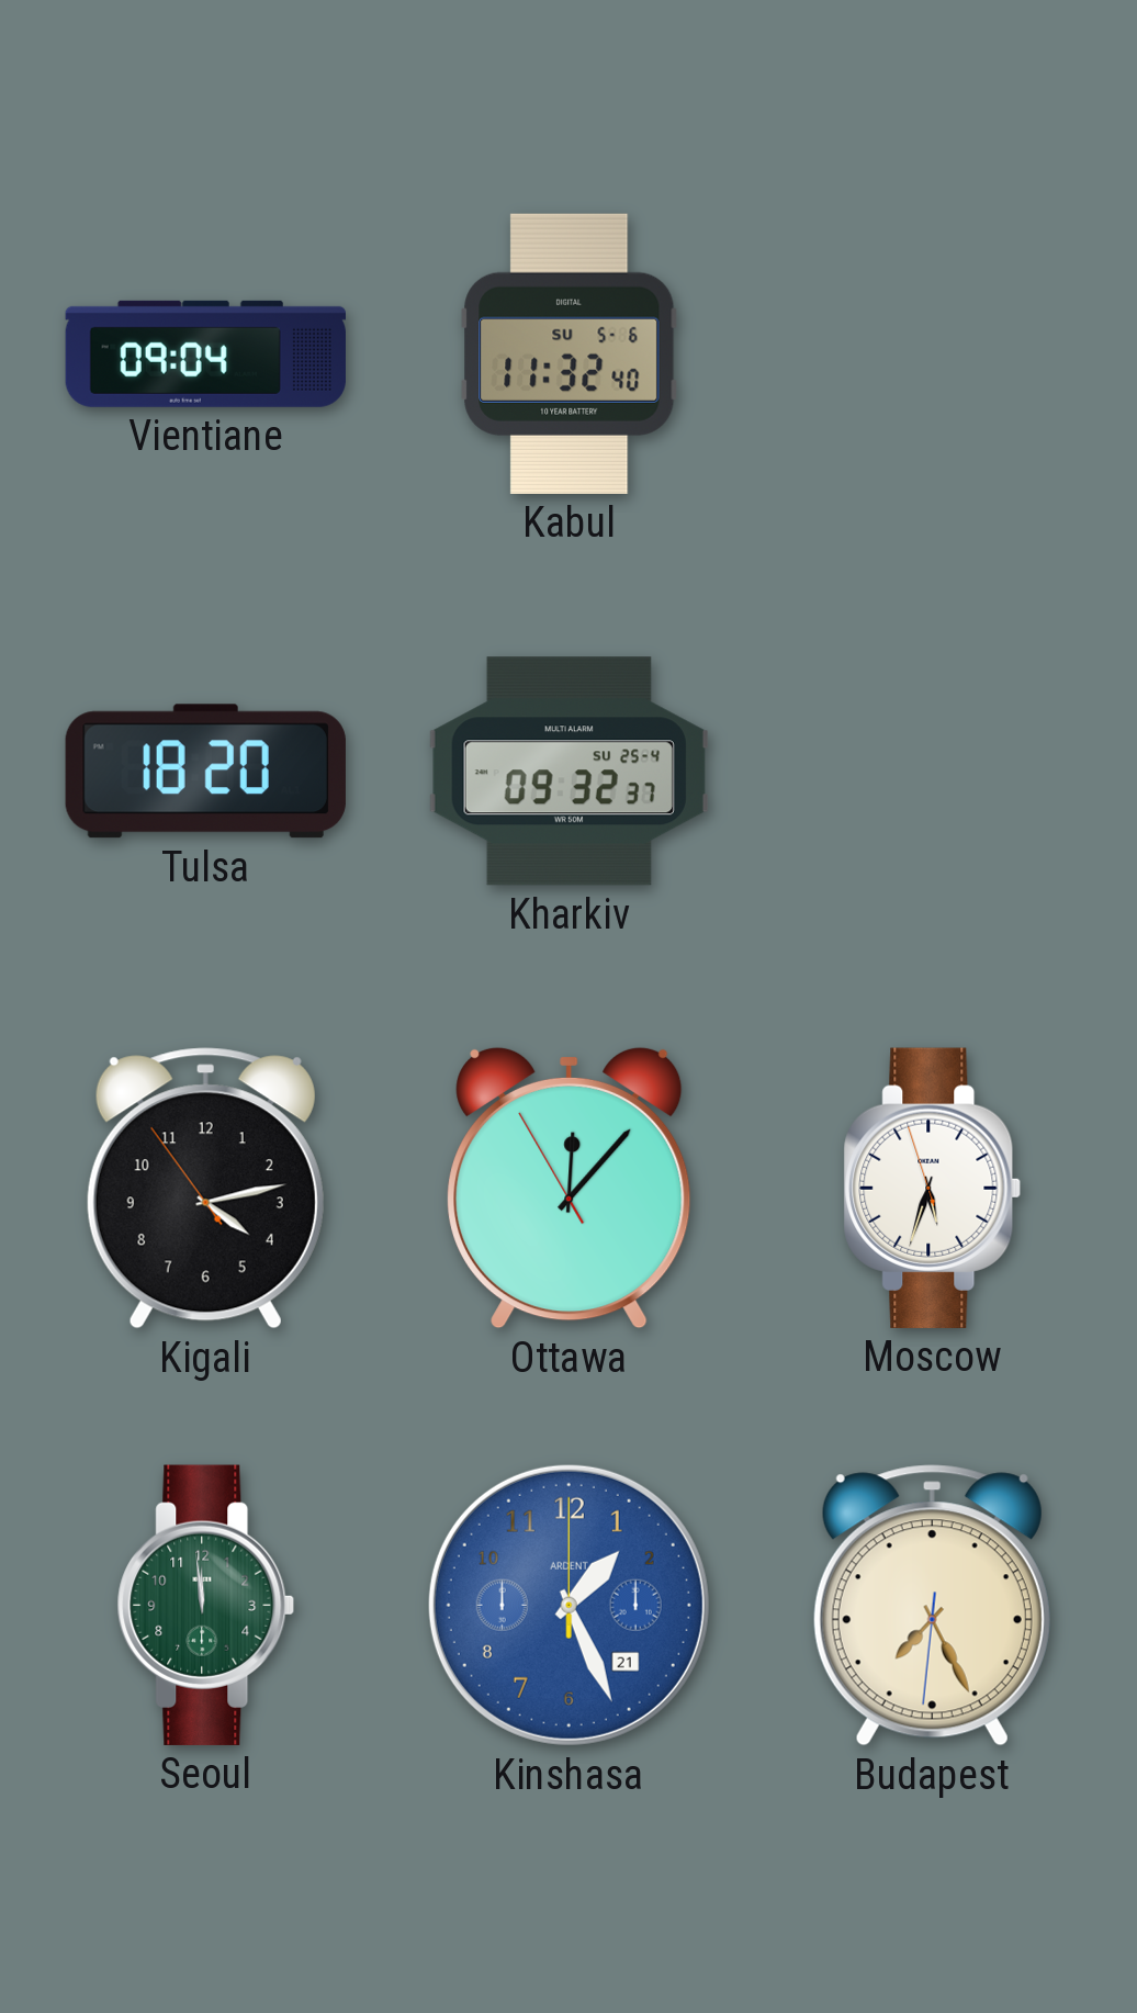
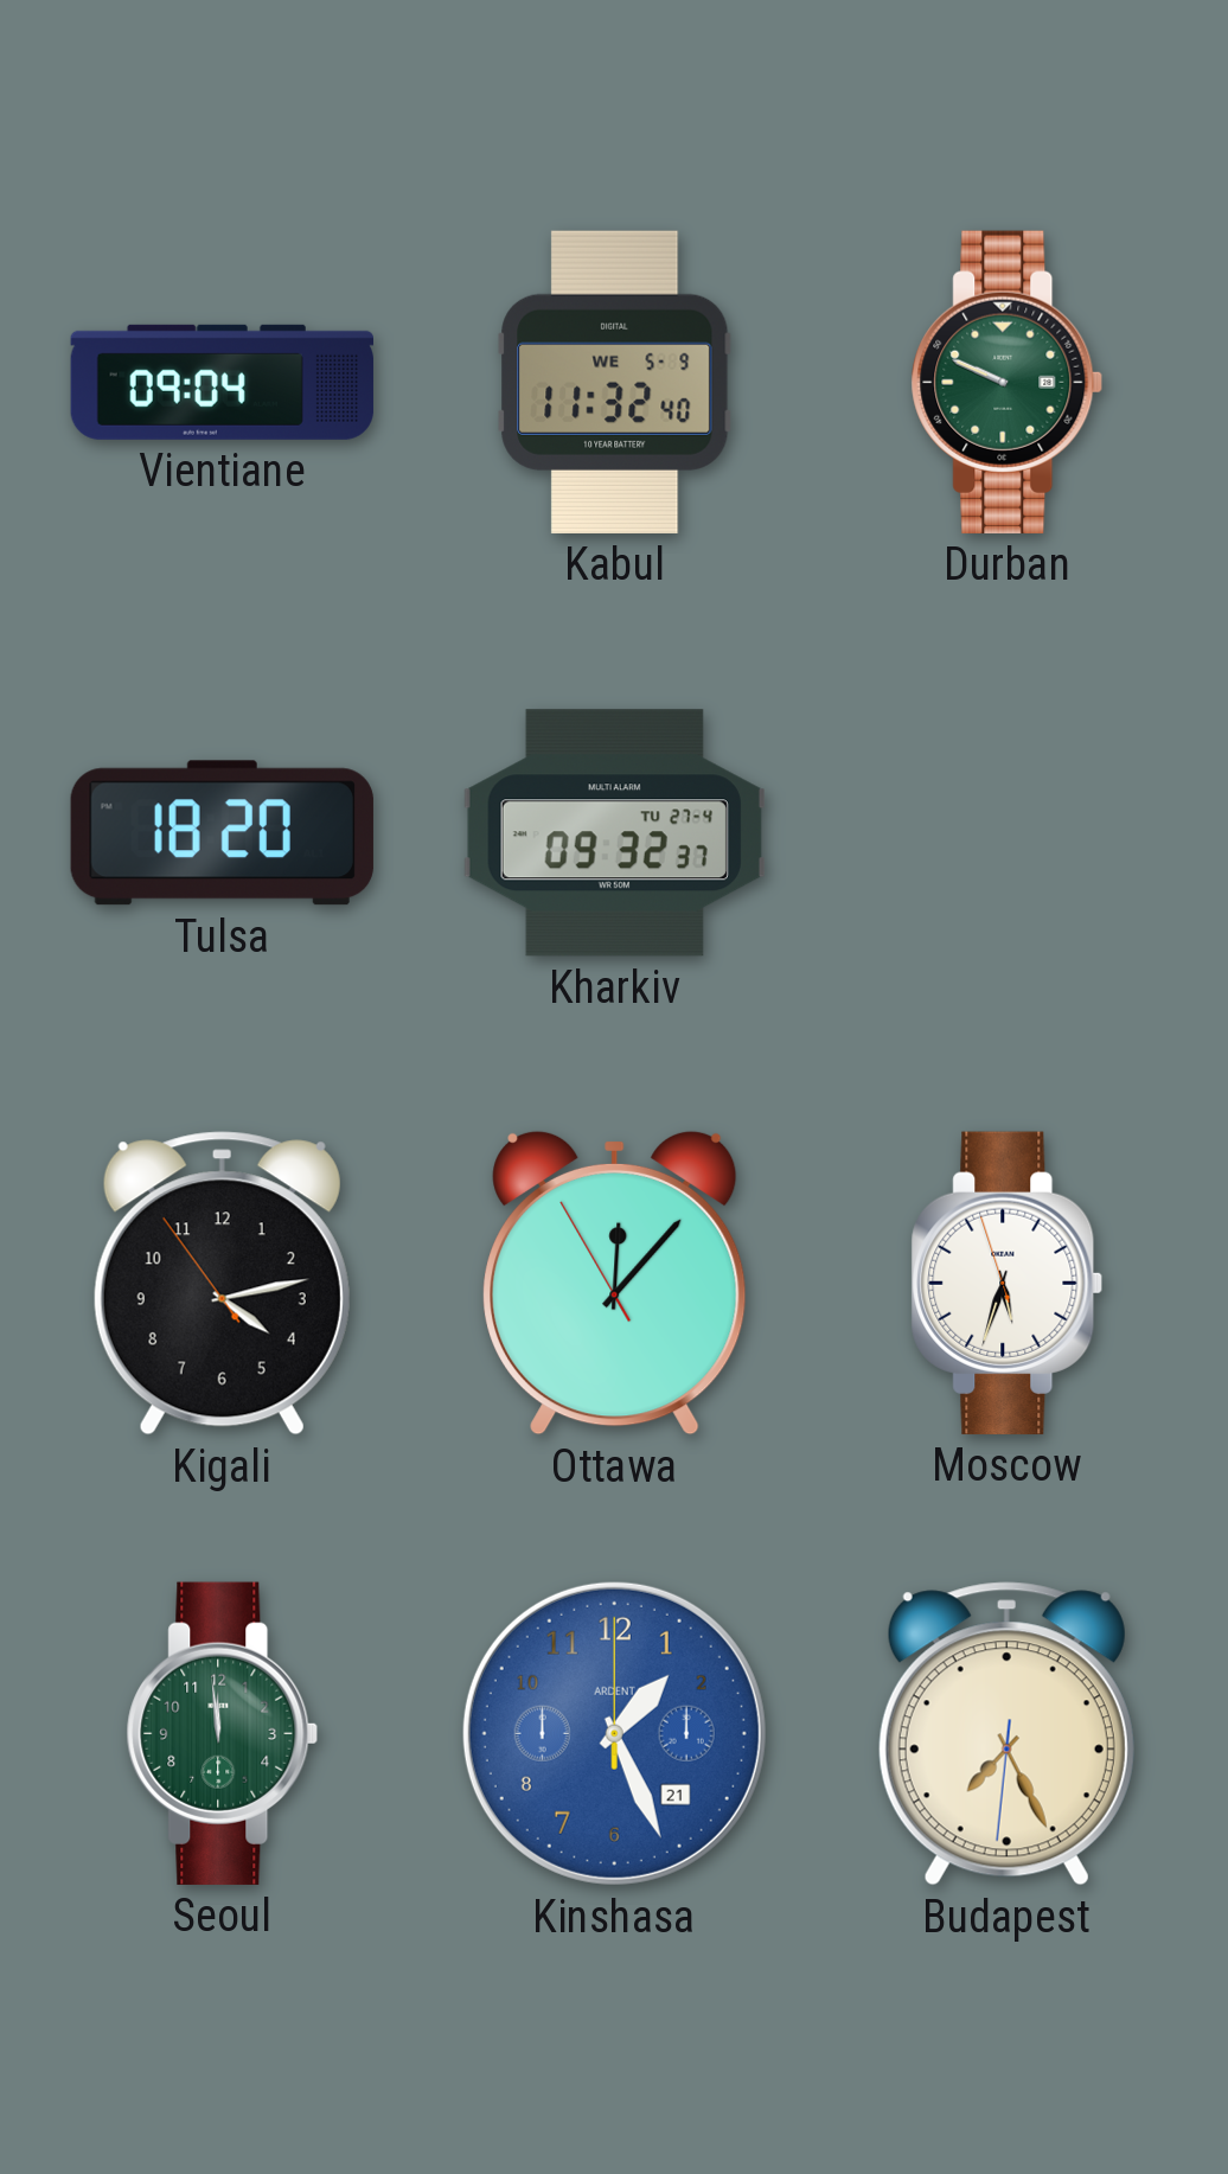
Kabul date: SU 5-6 -> WE 5-9 (615, 382)
Durban: none -> 9:49 (1008, 382)
Kharkiv date: SU 25-4 -> TU 27-4 (614, 833)
